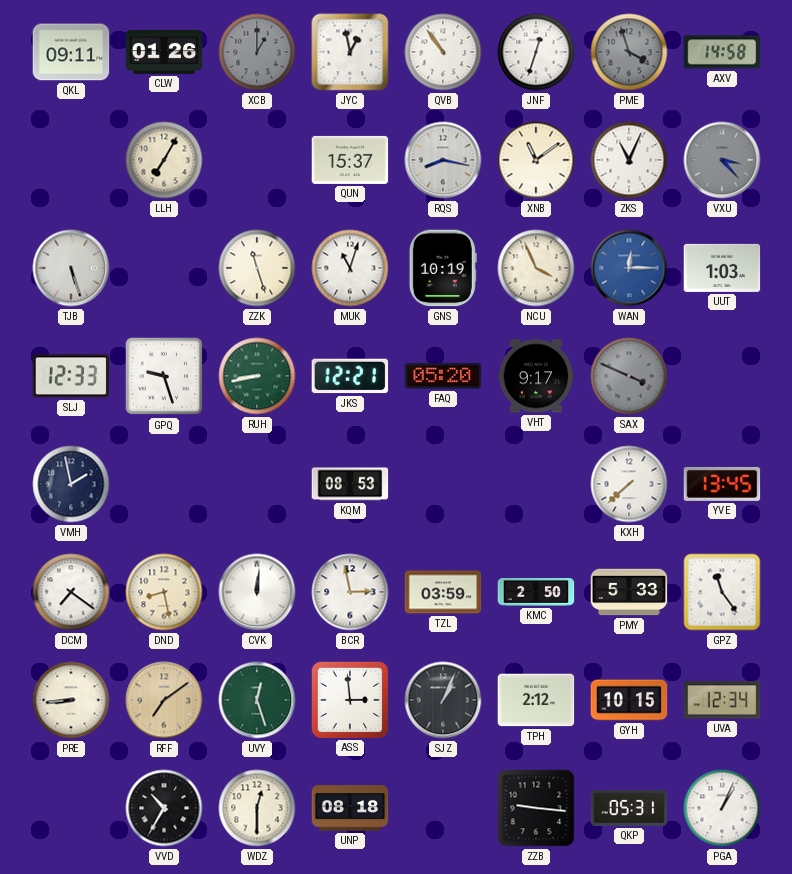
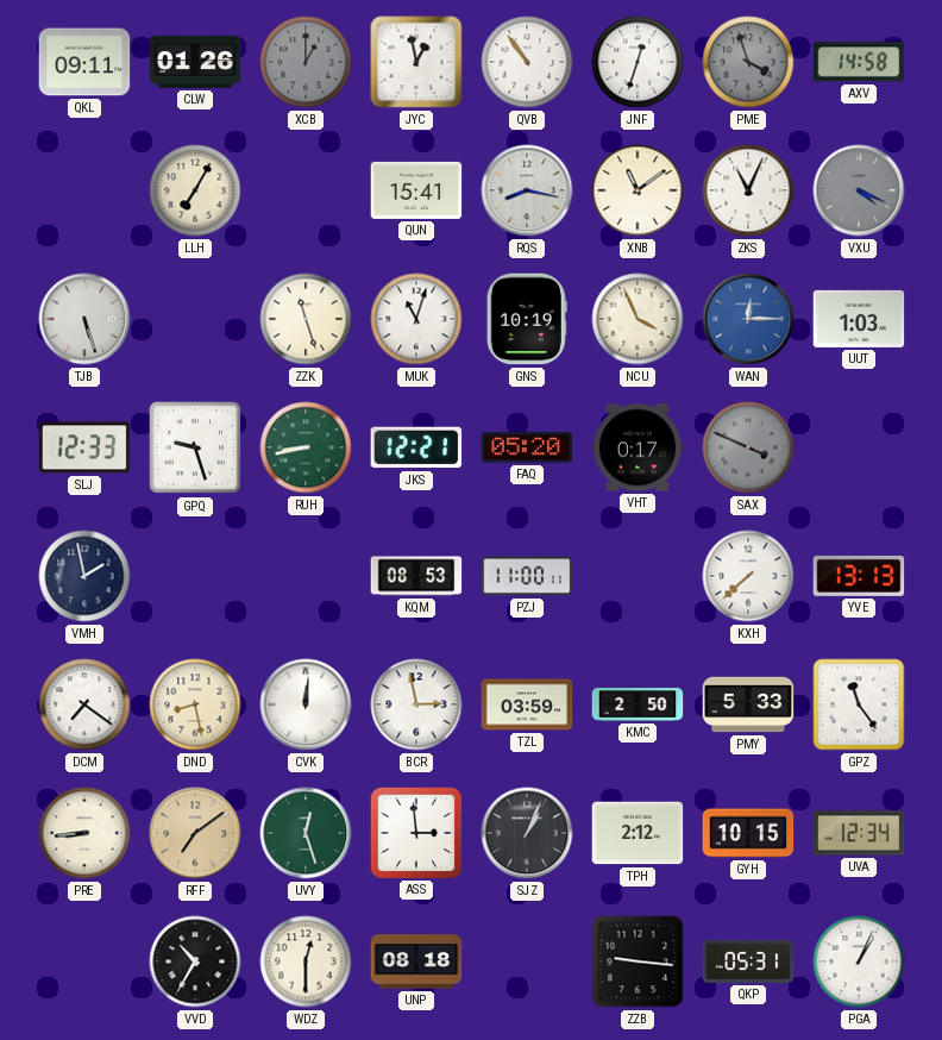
QUN: 15:37 -> 15:41 (416, 190)
VXU: 3:23 -> 4:19 (859, 190)
VHT: 9:17 -> 0:17 (638, 447)
PZJ: none -> 11:00 (527, 576)
YVE: 13:45 -> 13:13 (859, 576)
